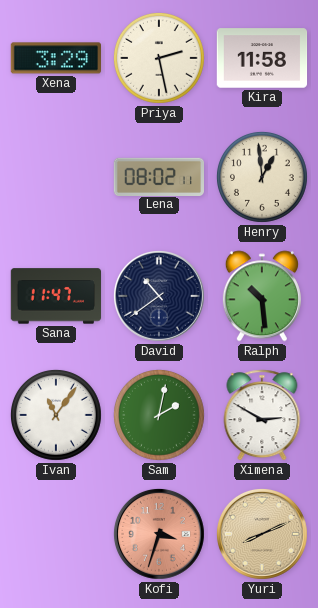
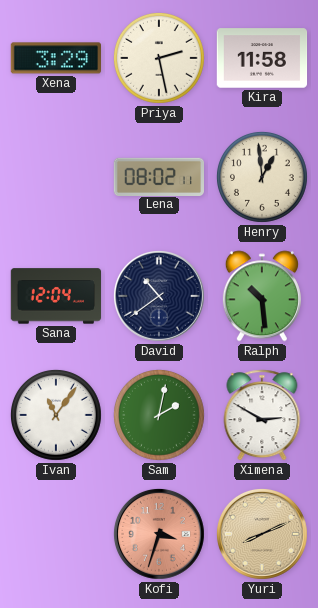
Sana: 11:47 -> 12:04 (56, 296)
